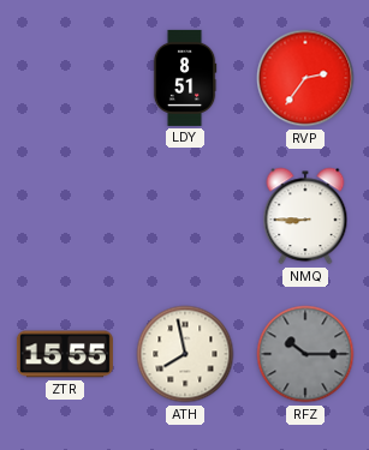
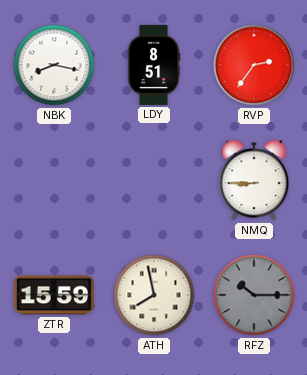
NBK: none -> 8:17 (54, 65)
ZTR: 15:55 -> 15:59 (54, 295)
